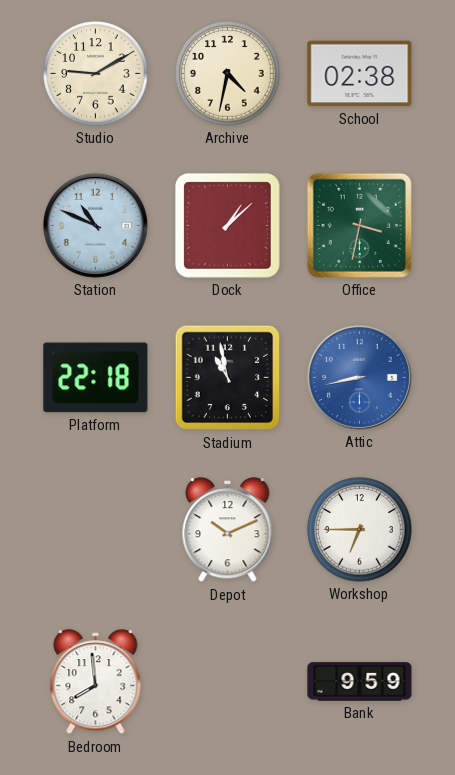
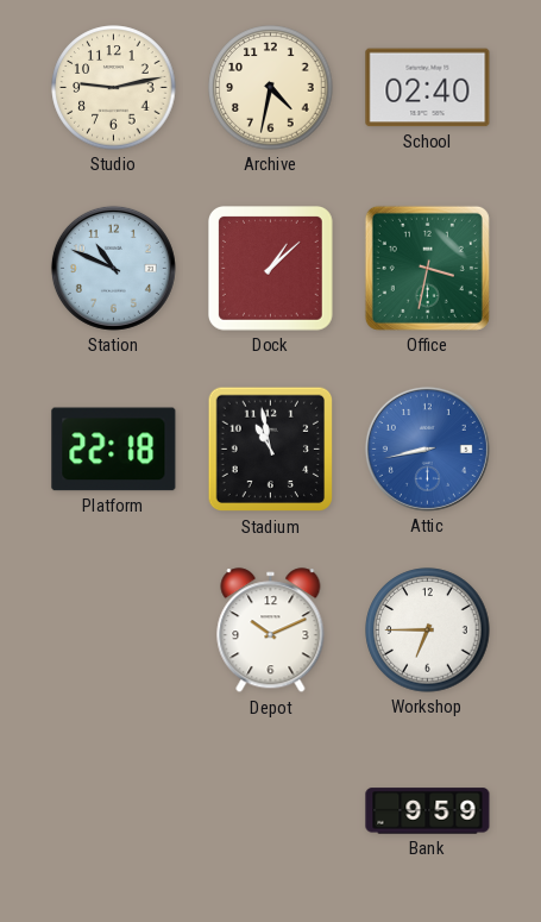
Studio: 9:10 -> 9:13 (114, 88)
School: 02:38 -> 02:40 (428, 88)
Bedroom: 7:59 -> none (96, 682)
